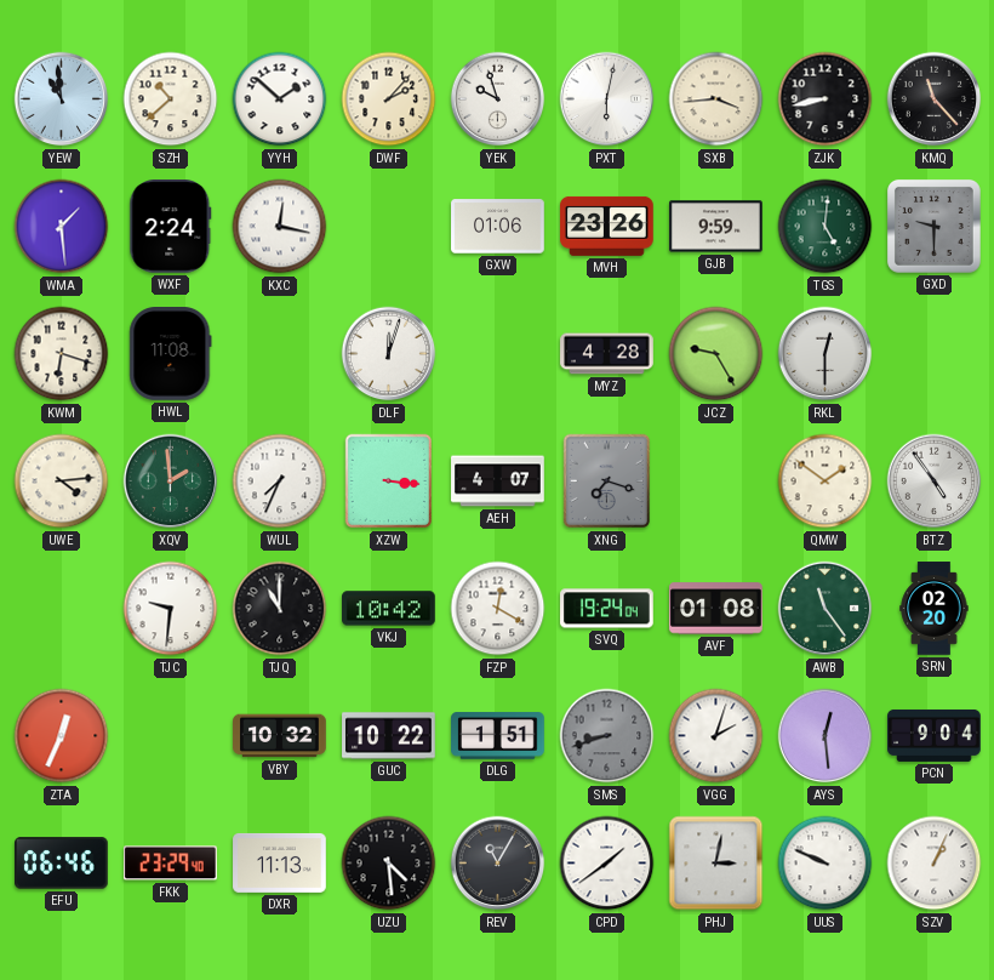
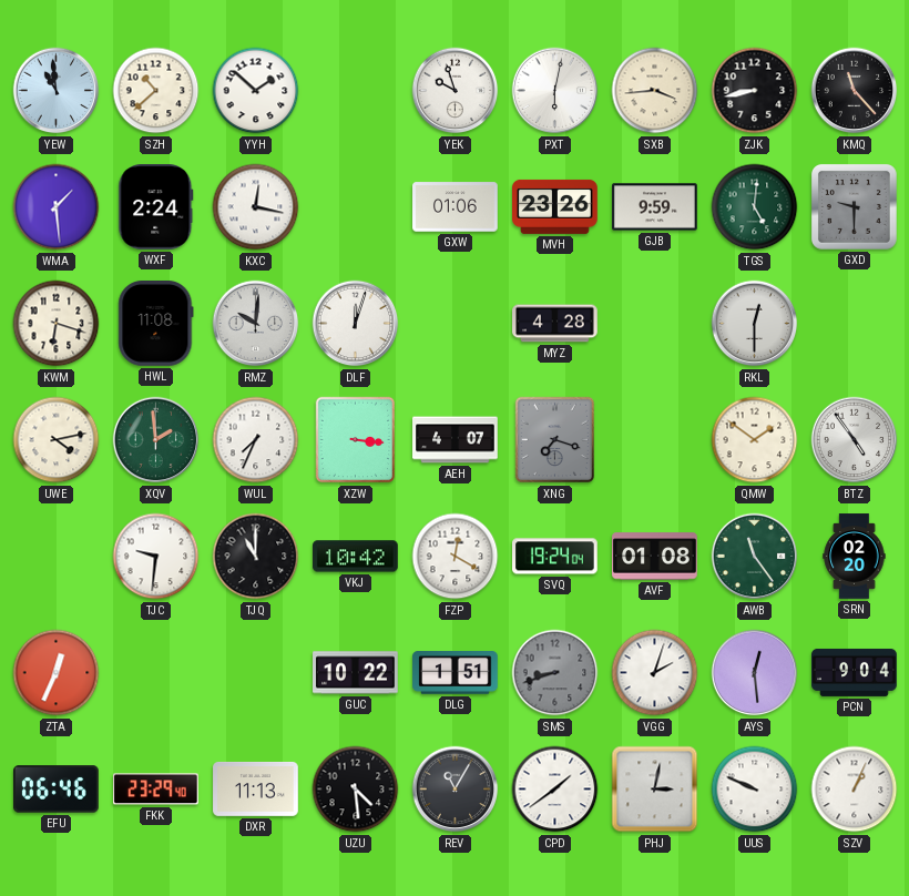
DWF: 2:07 -> none (389, 99)
RMZ: none -> 10:01 (256, 324)
JCZ: 9:25 -> none (716, 354)
UWE: 4:14 -> 4:13 (57, 440)
VBY: 10:32 -> none (280, 736)
